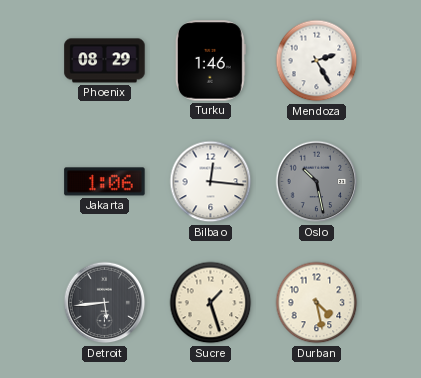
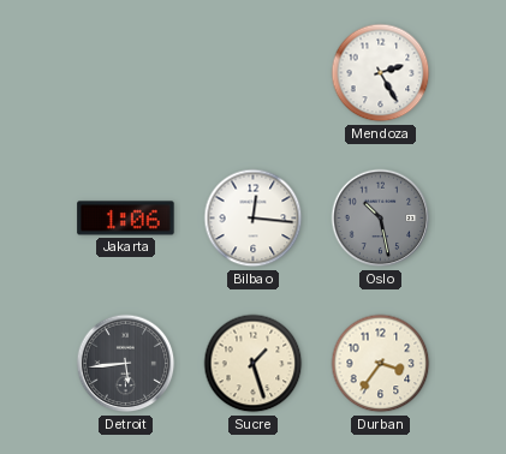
Phoenix: 08:29 -> none (105, 61)
Turku: 1:46 -> none (210, 61)
Durban: 4:28 -> 3:36 (381, 364)
